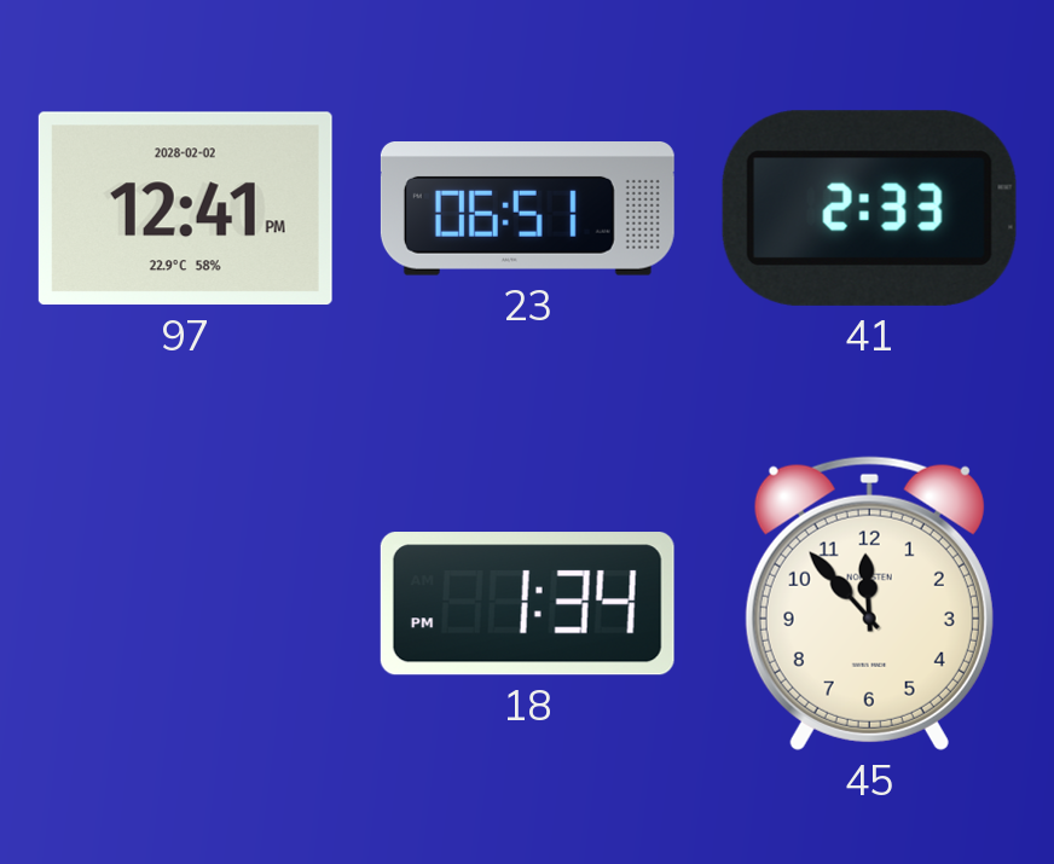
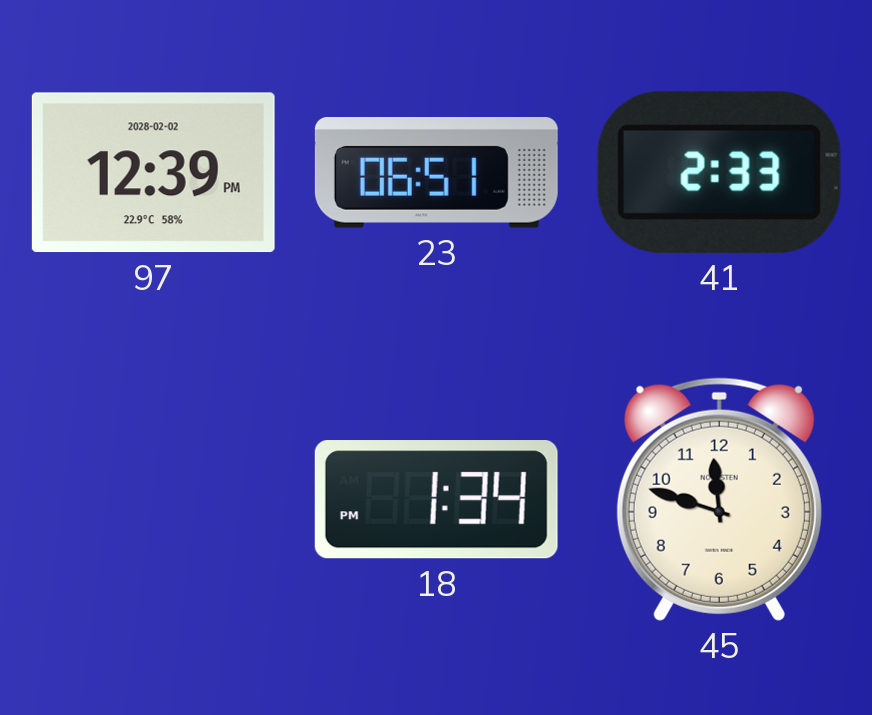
97: 12:41 -> 12:39 (153, 173)
45: 11:53 -> 11:48 (719, 499)
